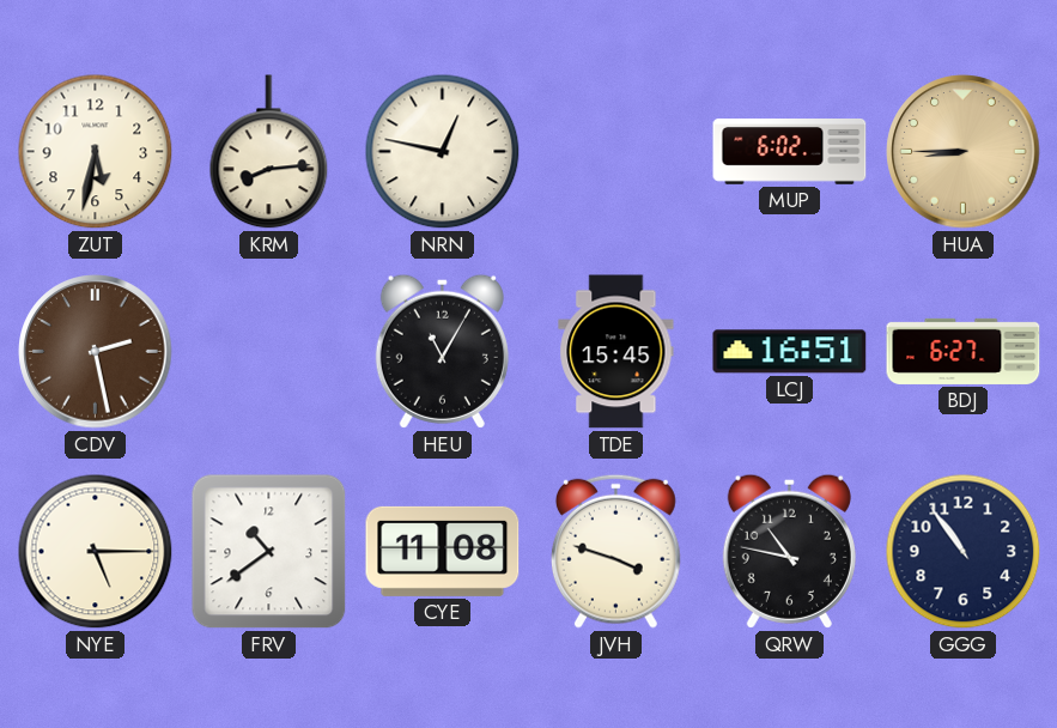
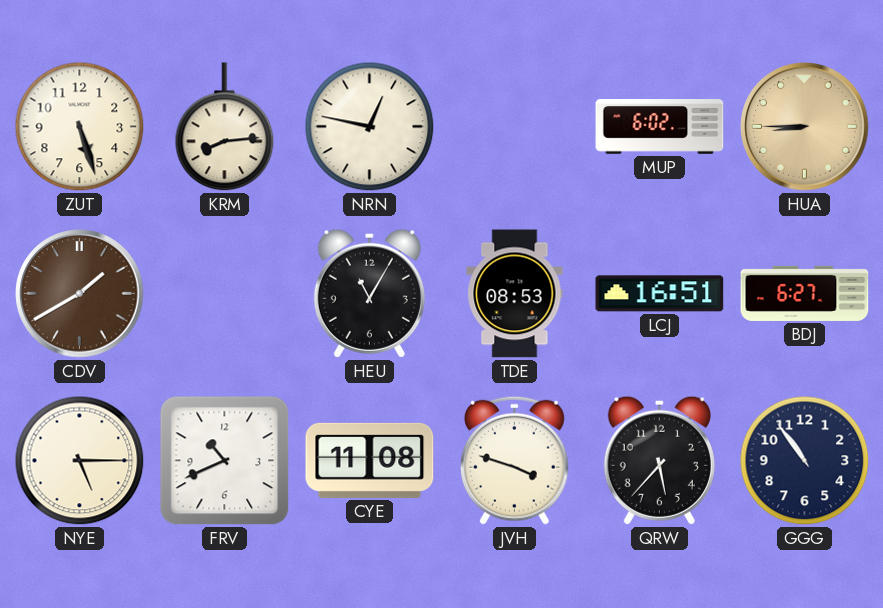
ZUT: 5:32 -> 5:27 (80, 127)
CDV: 2:28 -> 1:40 (80, 294)
TDE: 15:45 -> 08:53 (515, 294)
FRV: 10:39 -> 10:41 (225, 461)
QRW: 10:47 -> 5:37 (659, 460)
